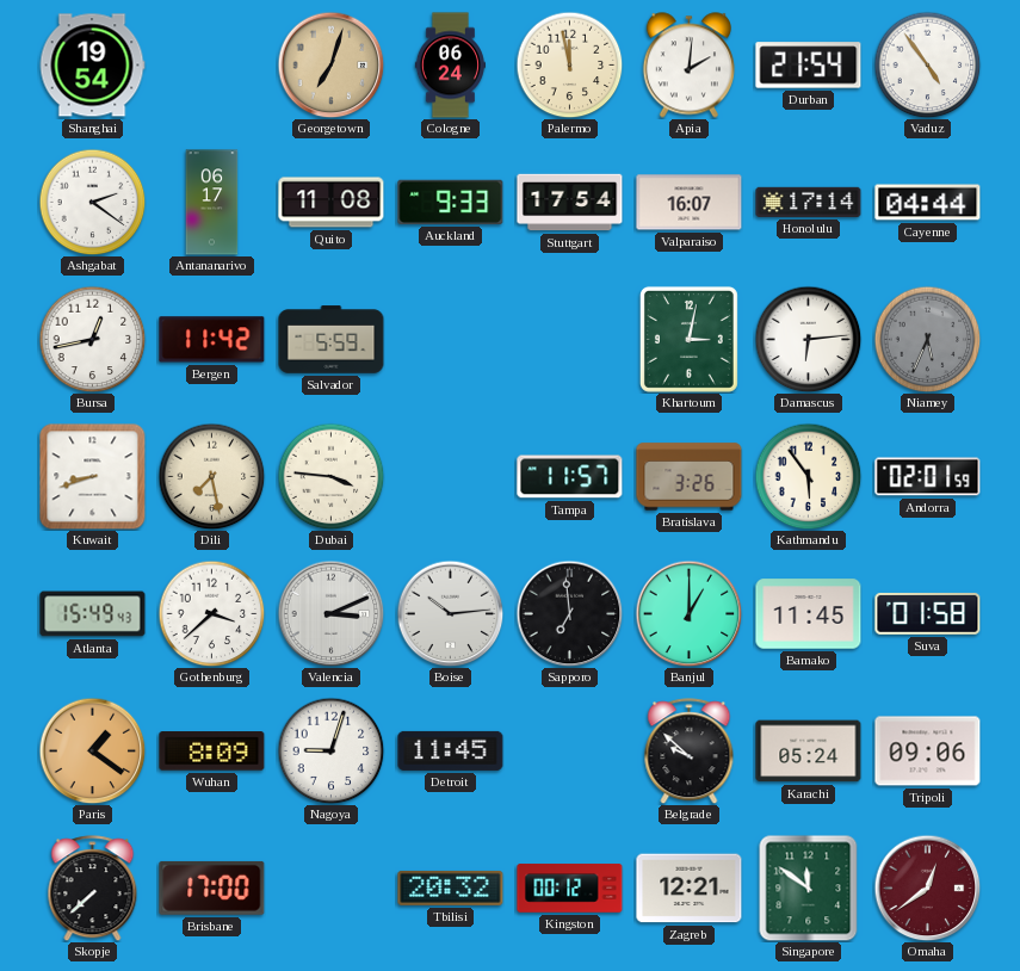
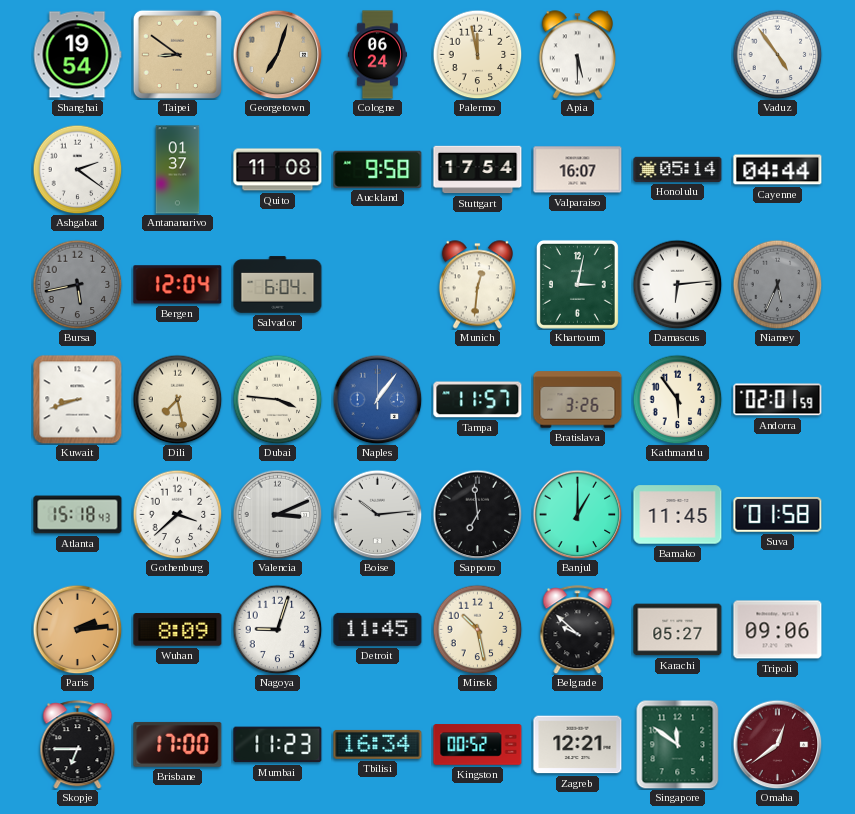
Taipei: none -> 8:51 (177, 54)
Apia: 2:01 -> 5:30 (577, 55)
Durban: 21:54 -> none (809, 66)
Antananarivo: 06:17 -> 01:37 (178, 170)
Auckland: 9:33 -> 9:58 (378, 169)
Honolulu: 17:14 -> 05:14 (678, 169)
Bursa: 12:43 -> 5:43 (77, 284)
Bursa dial: white -> grey (77, 284)
Bergen: 11:42 -> 12:04 (178, 285)
Salvador: 5:59 -> 6:04 (278, 285)
Munich: none -> 12:31 (477, 285)
Naples: none -> 1:06 (377, 399)
Atlanta: 15:49 -> 15:18 (78, 515)
Paris: 1:21 -> 2:14 (77, 629)
Minsk: none -> 10:28 (477, 629)
Karachi: 05:24 -> 05:27 (678, 630)
Skopje: 7:38 -> 6:45 (78, 745)
Mumbai: none -> 11:23 (278, 745)
Tbilisi: 20:32 -> 16:34 (378, 744)
Kingston: 00:12 -> 00:52 (478, 745)
